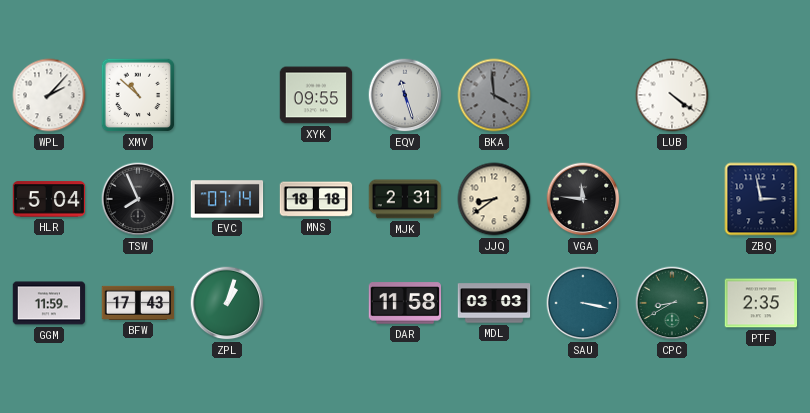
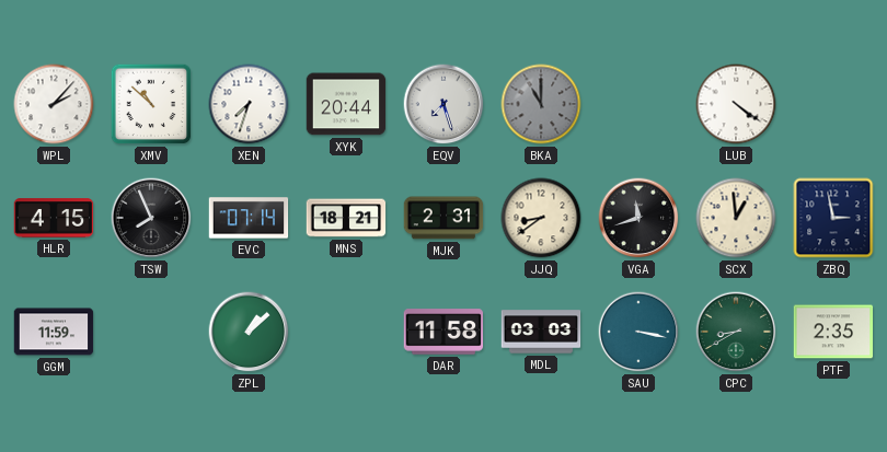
XEN: none -> 7:33 (249, 104)
XYK: 09:55 -> 20:44 (346, 104)
EQV: 11:27 -> 7:27 (443, 104)
BKA: 3:59 -> 11:00 (541, 104)
HLR: 5:04 -> 4:15 (54, 218)
MNS: 18:18 -> 18:21 (346, 218)
VGA: 11:46 -> 11:42 (638, 218)
SCX: none -> 12:59 (736, 218)
BFW: 17:43 -> none (138, 303)
ZPL: 1:03 -> 1:08 (249, 332)
